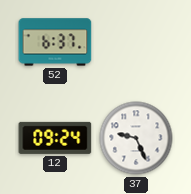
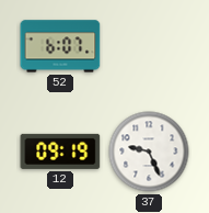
52: 6:37 -> 6:07 (60, 46)
12: 09:24 -> 09:19 (60, 152)
